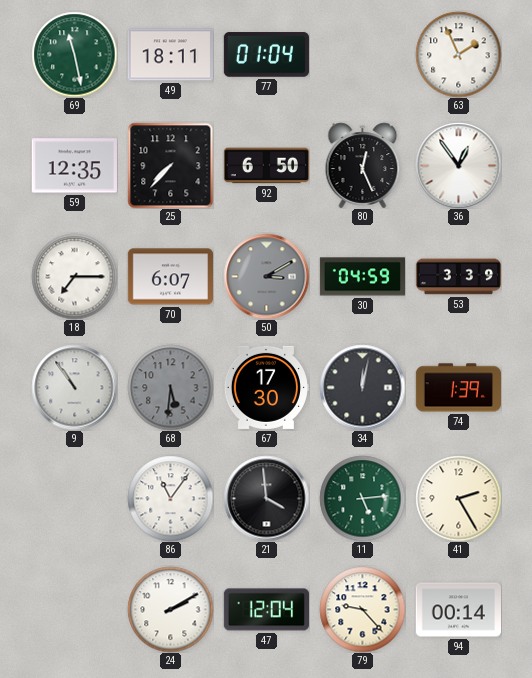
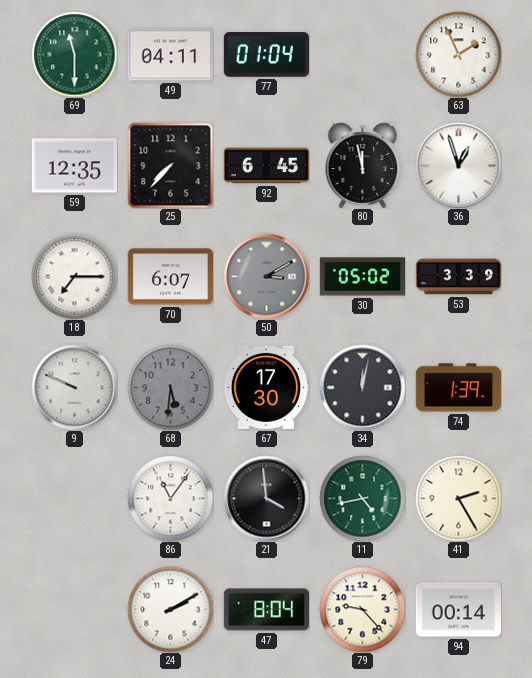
69: 11:28 -> 11:30 (74, 54)
49: 18:11 -> 04:11 (170, 55)
92: 6:50 -> 6:45 (266, 166)
80: 12:26 -> 11:58 (363, 165)
36: 12:54 -> 12:57 (458, 165)
30: 04:59 -> 05:02 (362, 277)
9: 10:54 -> 9:49 (74, 387)
11: 5:14 -> 4:43 (362, 498)
47: 12:04 -> 8:04 (266, 610)
